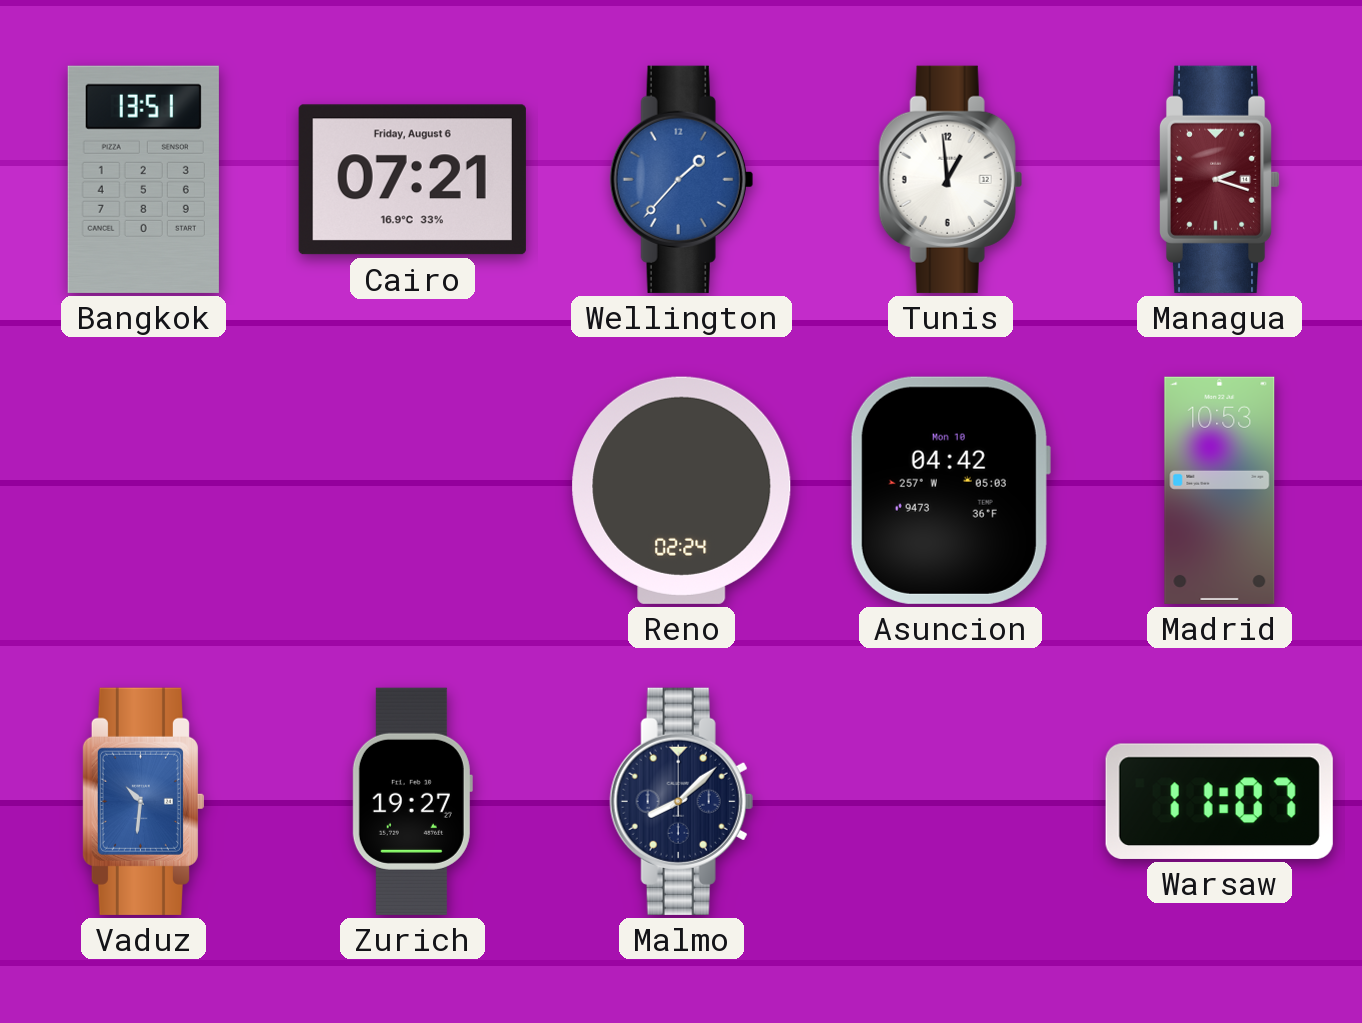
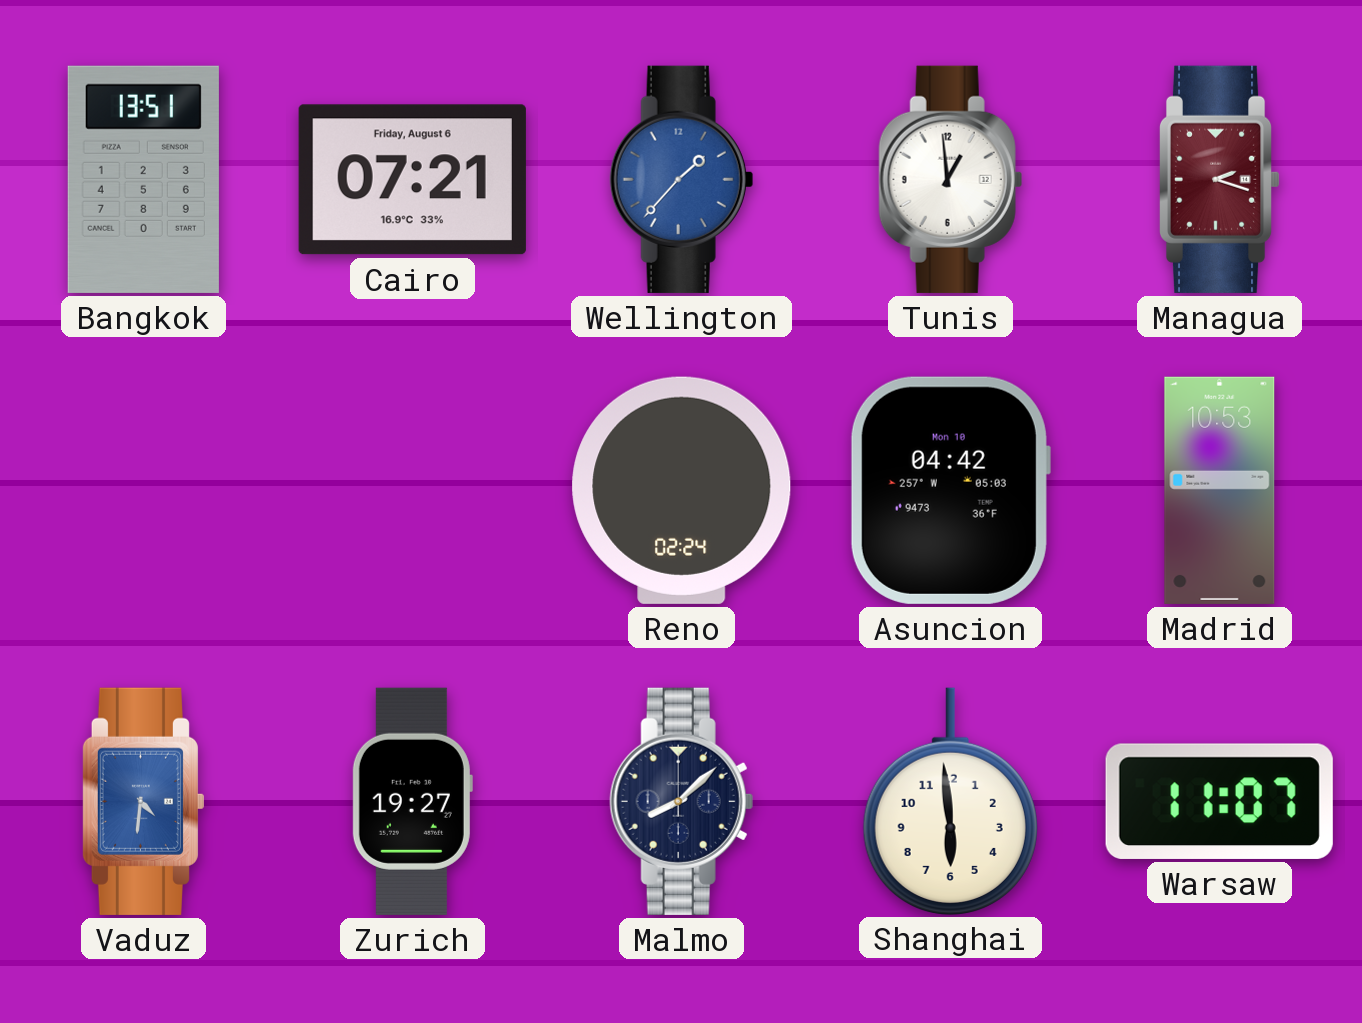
Vaduz: 10:31 -> 4:31 (143, 801)
Shanghai: none -> 5:59 (950, 801)
